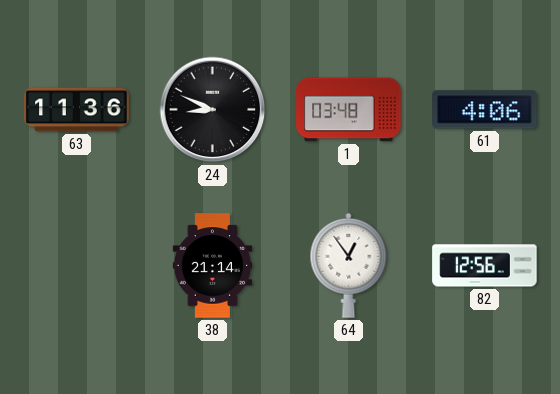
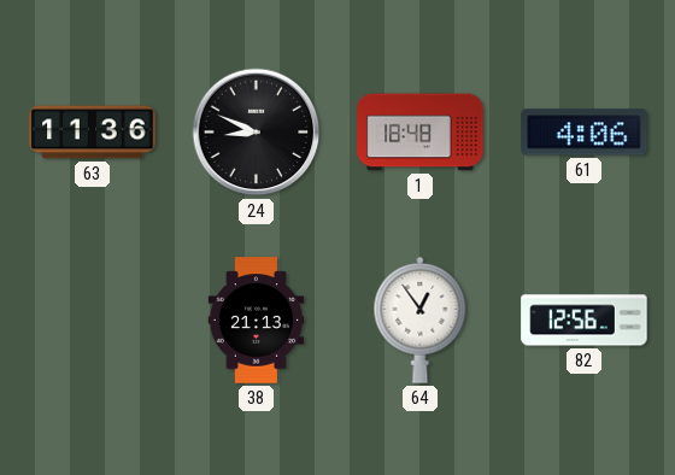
1: 03:48 -> 18:48 (421, 133)
38: 21:14 -> 21:13 (257, 321)
